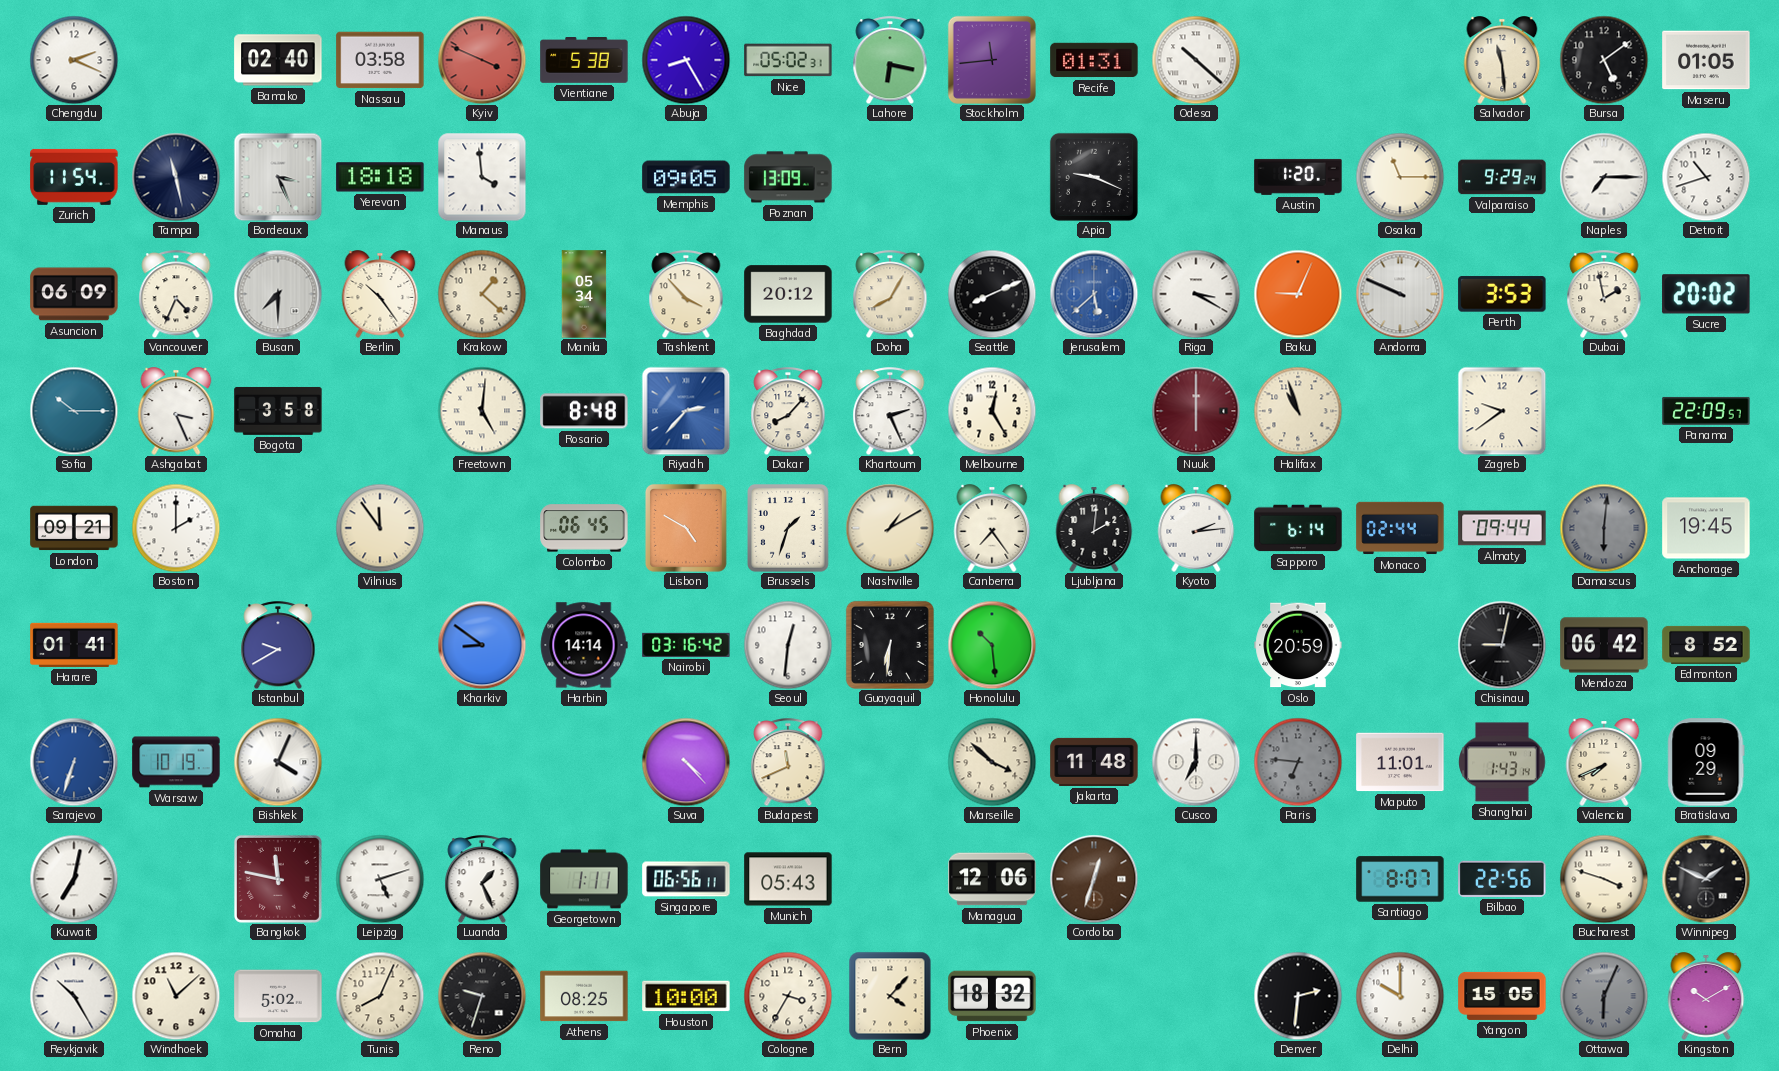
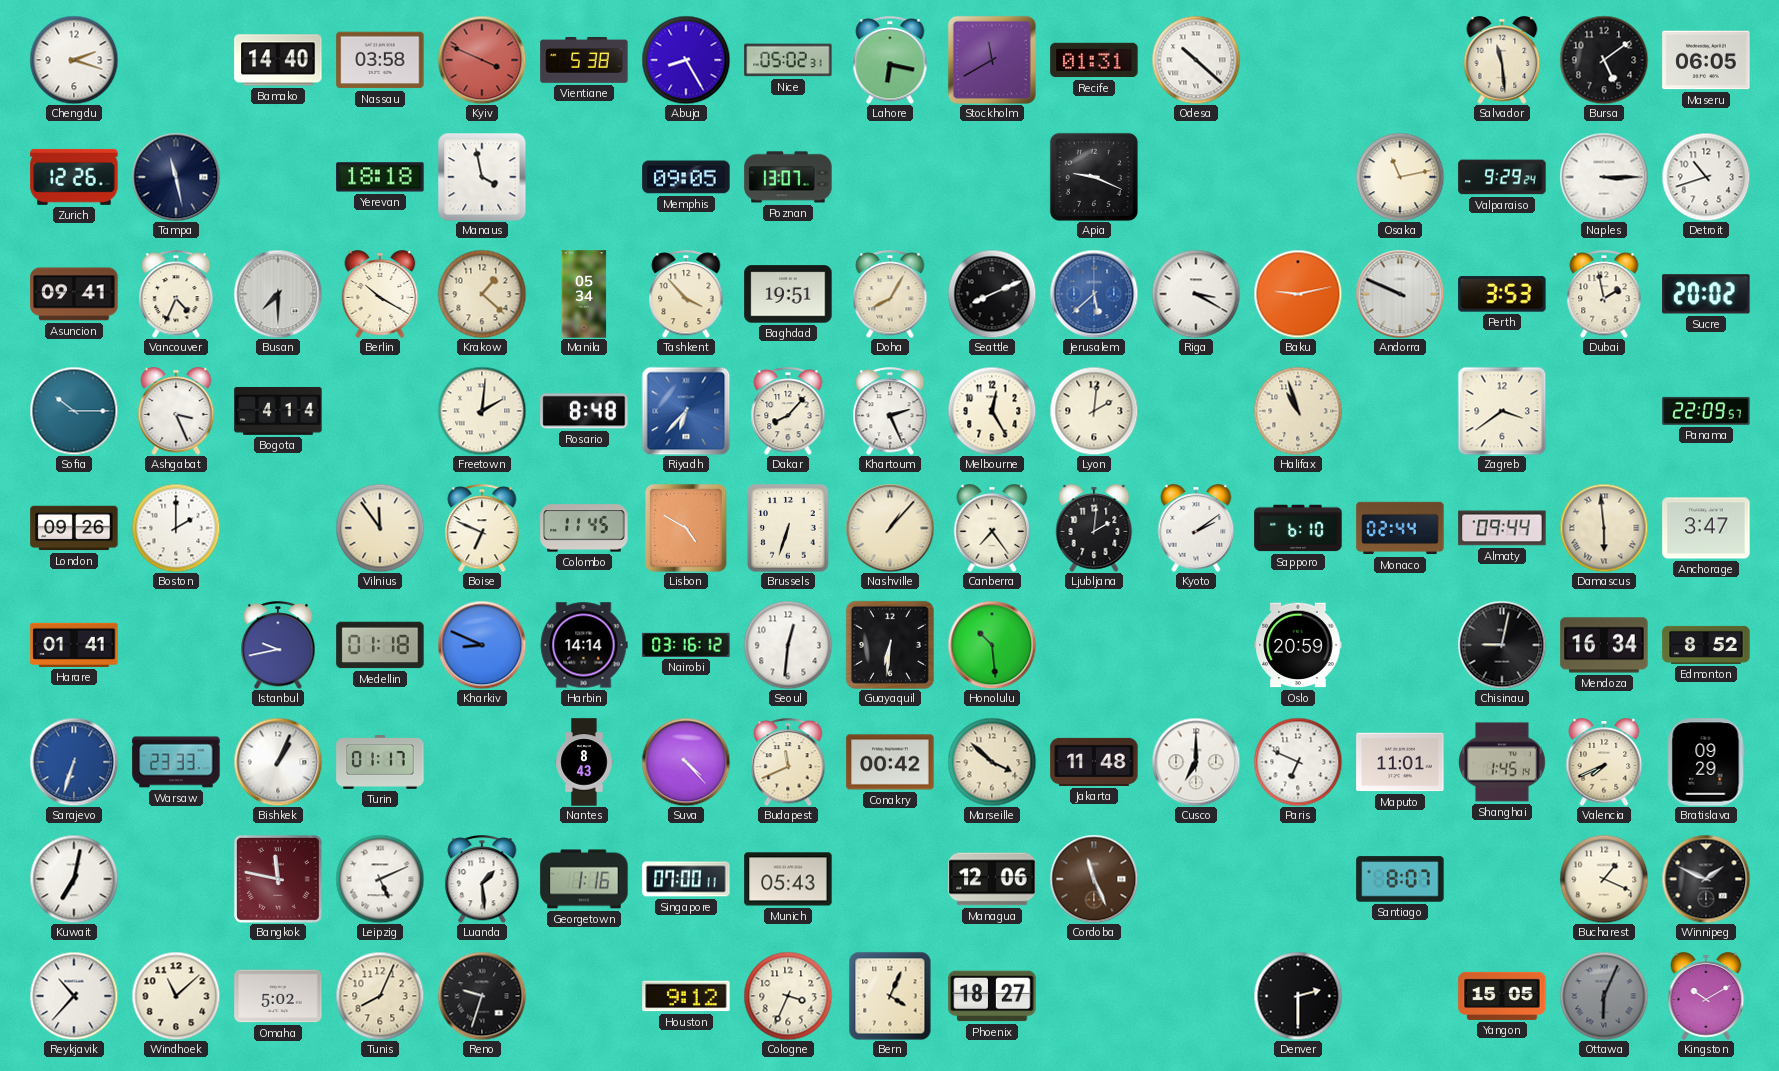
Chengdu: 2:19 -> 2:18 (74, 60)
Bamako: 02:40 -> 14:40 (278, 60)
Stockholm: 11:44 -> 11:40 (992, 60)
Maseru: 01:05 -> 06:05 (1706, 60)
Zurich: 11:54 -> 12:26 (74, 177)
Bordeaux: 3:26 -> none (278, 177)
Manaus: 3:59 -> 3:58 (482, 177)
Poznan: 13:09 -> 13:07 (788, 177)
Austin: 1:20 -> none (1298, 177)
Osaka: 11:15 -> 11:13 (1400, 177)
Naples: 7:15 -> 3:15 (1604, 177)
Asuncion: 06:09 -> 09:41 (74, 294)
Berlin: 10:24 -> 10:20 (380, 294)
Baghdad: 20:12 -> 19:51 (788, 294)
Baku: 9:04 -> 9:13 (1298, 294)
Bogota: 3:58 -> 4:14 (278, 411)
Freetown: 5:01 -> 2:01 (482, 411)
Riyadh: 2:37 -> 6:37 (686, 411)
Lyon: none -> 2:01 (1094, 411)
Nuuk: 6:00 -> none (1196, 411)
Zagreb: 9:39 -> 3:39 (1502, 411)
London: 09:21 -> 09:26 (74, 528)
Boise: none -> 6:49 (482, 528)
Colombo: 06:45 -> 11:45 (584, 528)
Brussels: 1:33 -> 6:33 (789, 528)
Nashville: 1:10 -> 1:07 (890, 528)
Kyoto: 2:14 -> 2:09 (1196, 528)
Sapporo: 6:14 -> 6:10 (1298, 528)
Damascus: 6:01 -> 5:59 (1604, 528)
Damascus dial: grey -> cream (1604, 528)
Anchorage: 19:45 -> 3:47 (1706, 528)
Istanbul: 9:40 -> 9:43 (278, 645)
Medellin: none -> 01:18 (380, 645)
Kharkiv: 8:51 -> 8:49 (482, 645)
Nairobi: 03:16:42 -> 03:16:12 (686, 645)
Mendoza: 06:42 -> 16:34 (1604, 645)
Warsaw: 10:19 -> 23:33 (176, 762)
Bishkek: 4:04 -> 1:04 (278, 762)
Turin: none -> 01:17 (380, 762)
Nantes: none -> 8:43 (584, 762)
Conakry: none -> 00:42 (890, 762)
Paris: 6:46 -> 6:49 (1298, 762)
Paris dial: grey -> white (1298, 762)
Shanghai: 1:43 -> 1:45 (1502, 762)
Leipzig: 5:12 -> 5:11 (380, 879)
Luanda: 1:26 -> 1:29 (482, 879)
Georgetown: 1:11 -> 1:16 (584, 879)
Singapore: 06:56 -> 07:00 (686, 879)
Cordoba: 12:33 -> 11:26 (1094, 879)
Bilbao: 22:56 -> none (1502, 879)
Bucharest: 3:48 -> 1:19 (1604, 879)
Reykjavik: 10:25 -> 10:37 (74, 996)
Athens: 08:25 -> none (584, 996)
Houston: 10:00 -> 9:12 (686, 996)
Cologne: 3:35 -> 3:34 (788, 996)
Bern: 4:07 -> 4:04 (890, 996)
Phoenix: 18:32 -> 18:27 (992, 996)
Denver: 2:31 -> 2:30 (1298, 996)
Delhi: 10:00 -> none (1400, 996)
